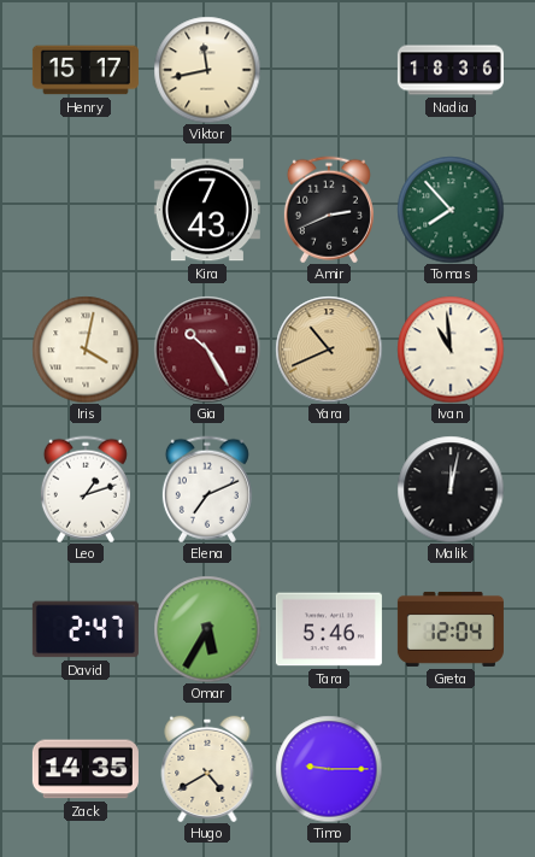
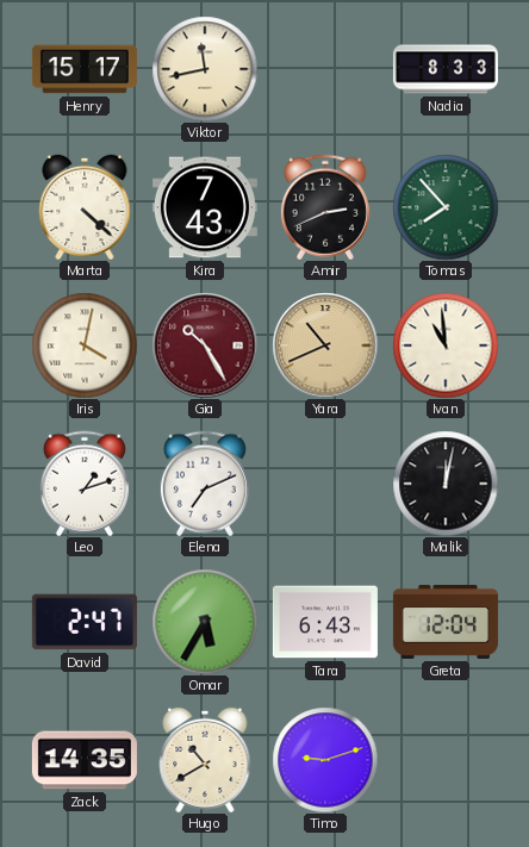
Nadia: 18:36 -> 8:33 (446, 69)
Marta: none -> 4:22 (85, 206)
Tara: 5:46 -> 6:43 (325, 622)
Hugo: 4:40 -> 10:40 (205, 759)
Timo: 9:15 -> 9:12 (325, 760)
